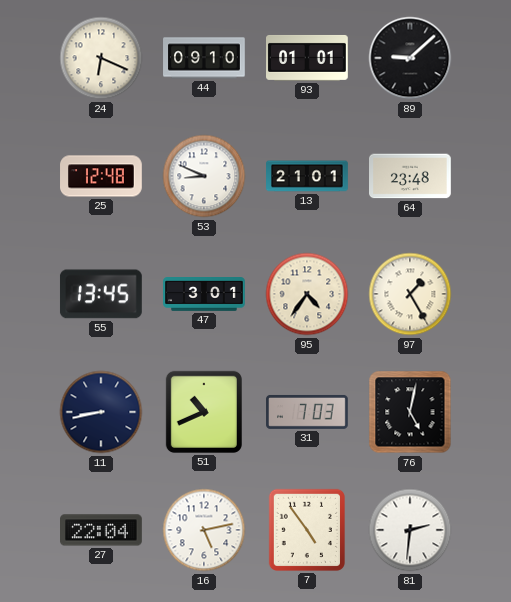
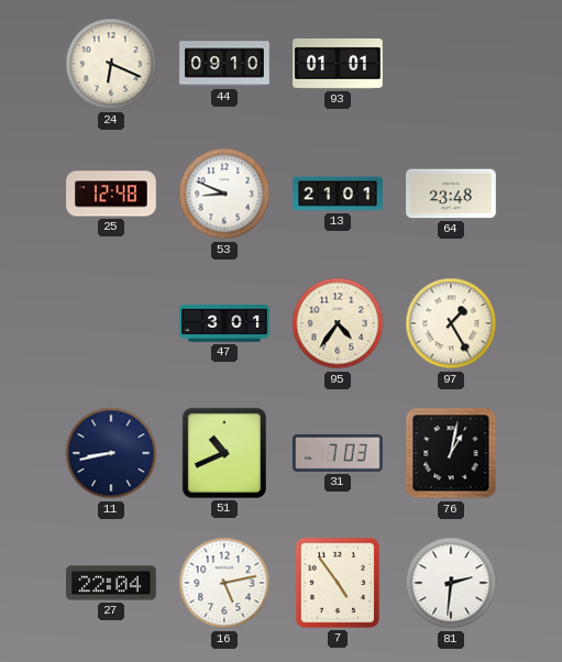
89: 9:08 -> none (410, 58)
55: 13:45 -> none (101, 294)
76: 5:02 -> 1:02 (451, 453)
